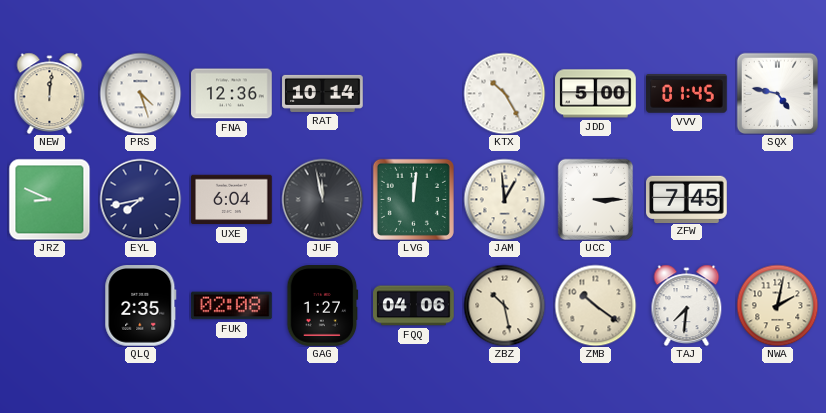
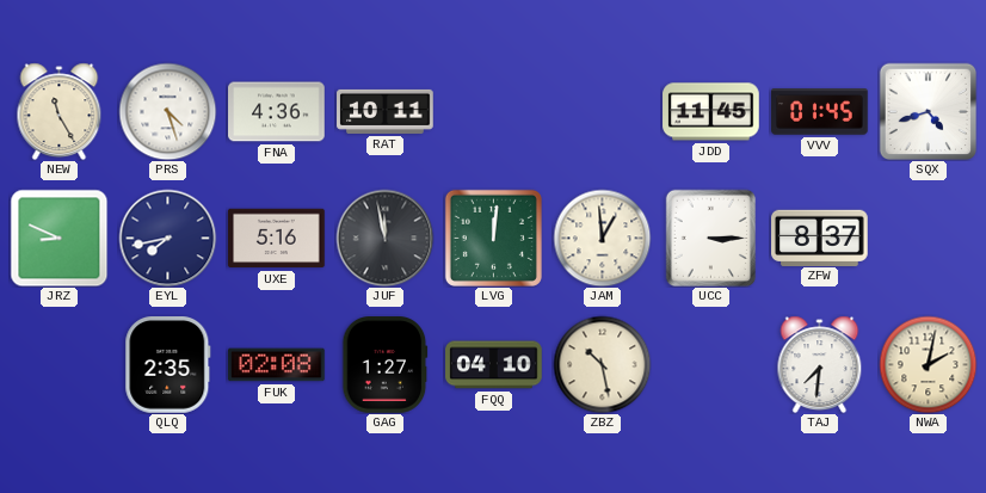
NEW: 12:01 -> 11:25 (60, 111)
FNA: 12:36 -> 4:36 (277, 112)
RAT: 10:14 -> 10:11 (386, 111)
KTX: 10:25 -> none (504, 93)
JDD: 5:00 -> 11:45 (711, 112)
SQX: 4:47 -> 4:42 (928, 111)
UXE: 6:04 -> 5:16 (277, 239)
ZFW: 7:45 -> 8:37 (820, 238)
FQQ: 04:06 -> 04:10 (494, 365)
ZMB: 10:21 -> none (595, 305)
